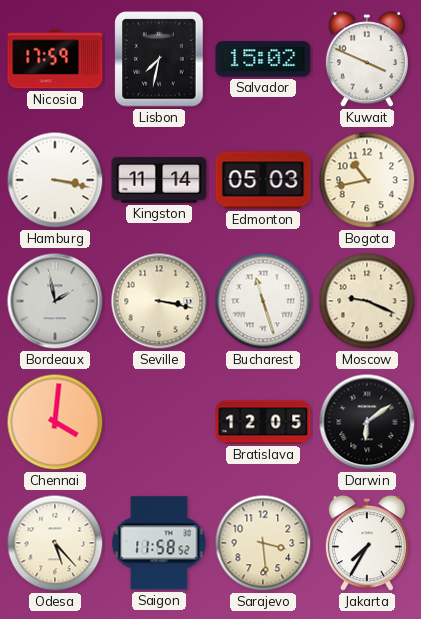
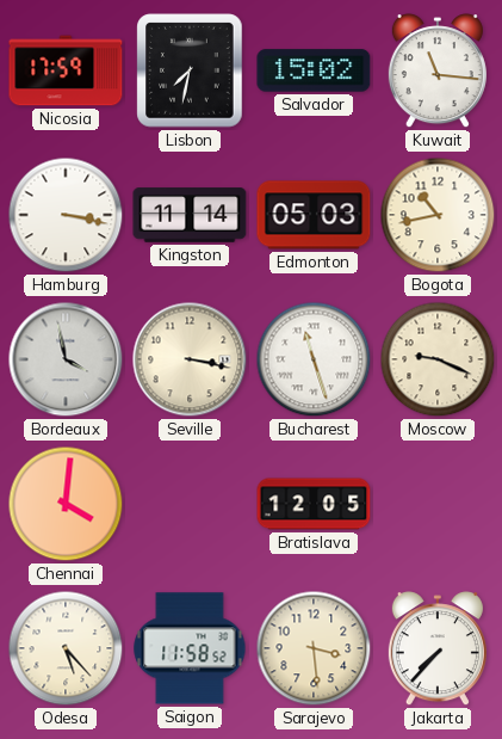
Kuwait: 3:49 -> 11:16 (438, 72)
Bordeaux: 1:58 -> 3:58 (66, 359)
Darwin: 6:09 -> none (367, 422)
Jakarta: 7:35 -> 7:37 (438, 649)
